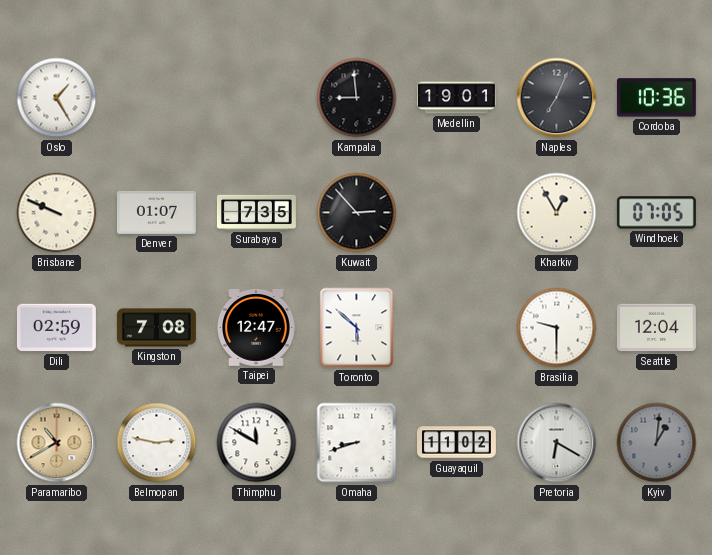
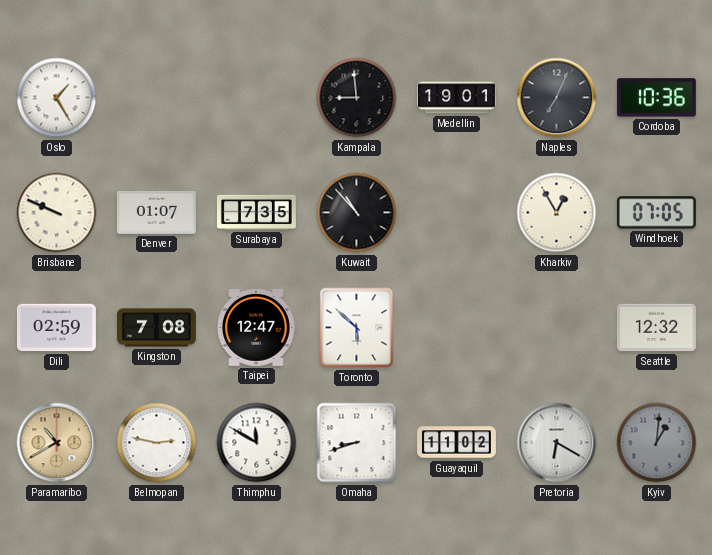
Kuwait: 2:53 -> 10:53 (357, 213)
Brasilia: 9:30 -> none (557, 328)
Seattle: 12:04 -> 12:32 (656, 328)
